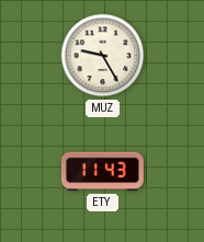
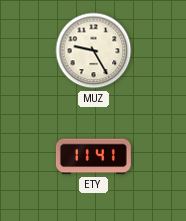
ETY: 11:43 -> 11:41 (93, 157)
